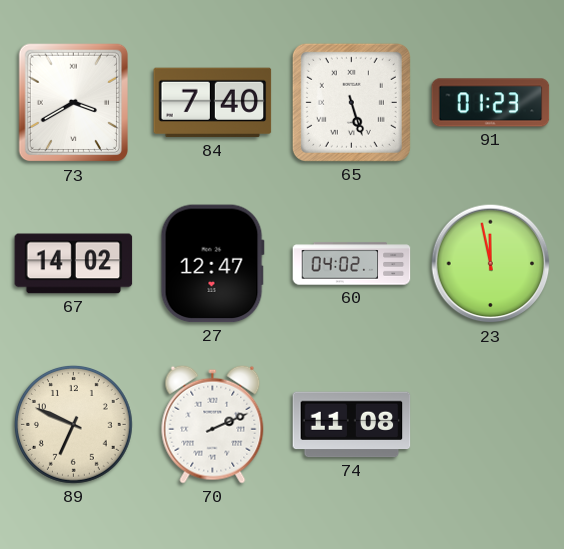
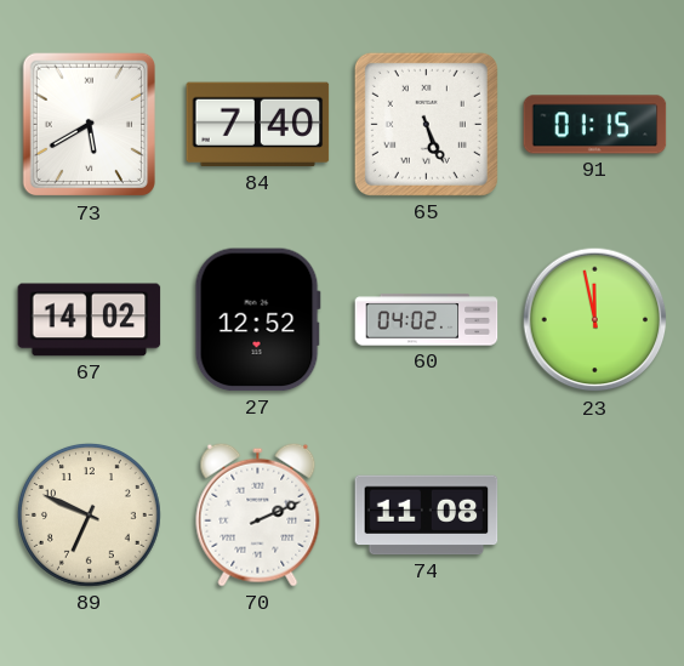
73: 3:40 -> 5:40 (90, 125)
65: 5:27 -> 5:26 (426, 124)
91: 01:23 -> 01:15 (595, 125)
27: 12:47 -> 12:52 (257, 320)
